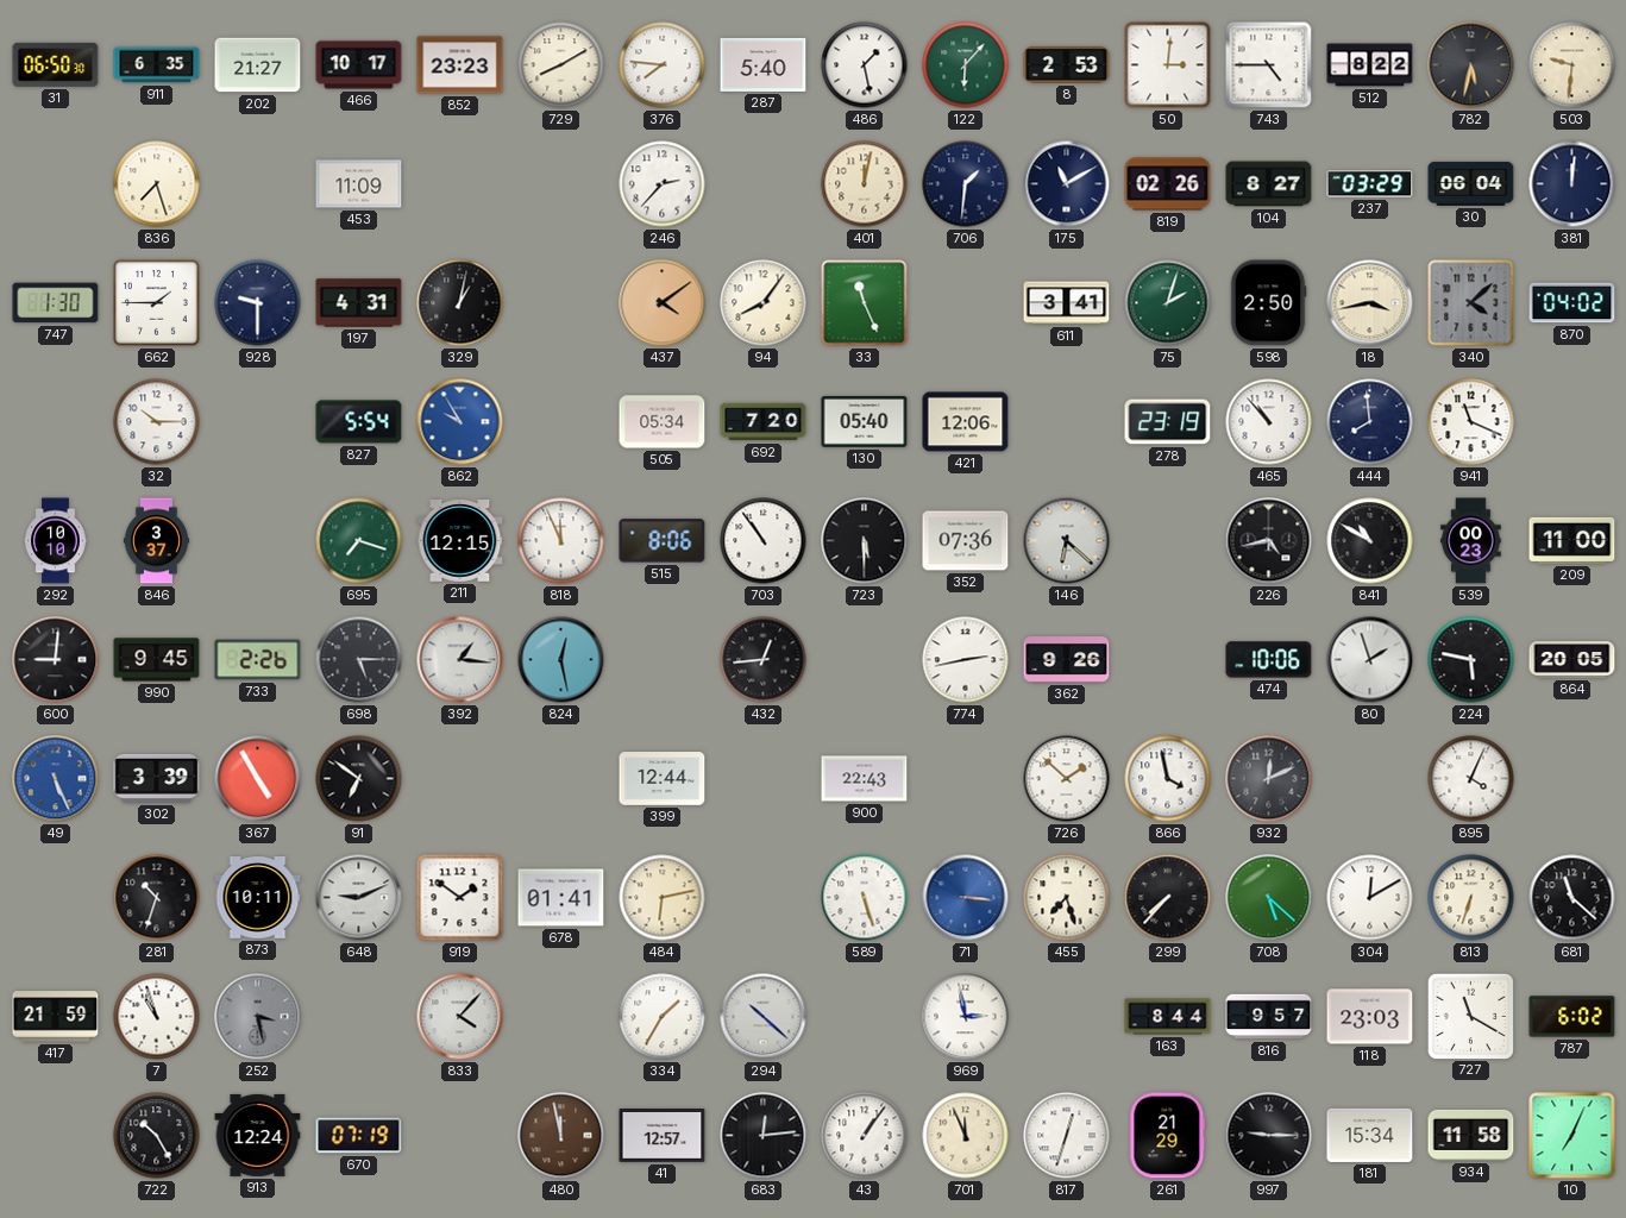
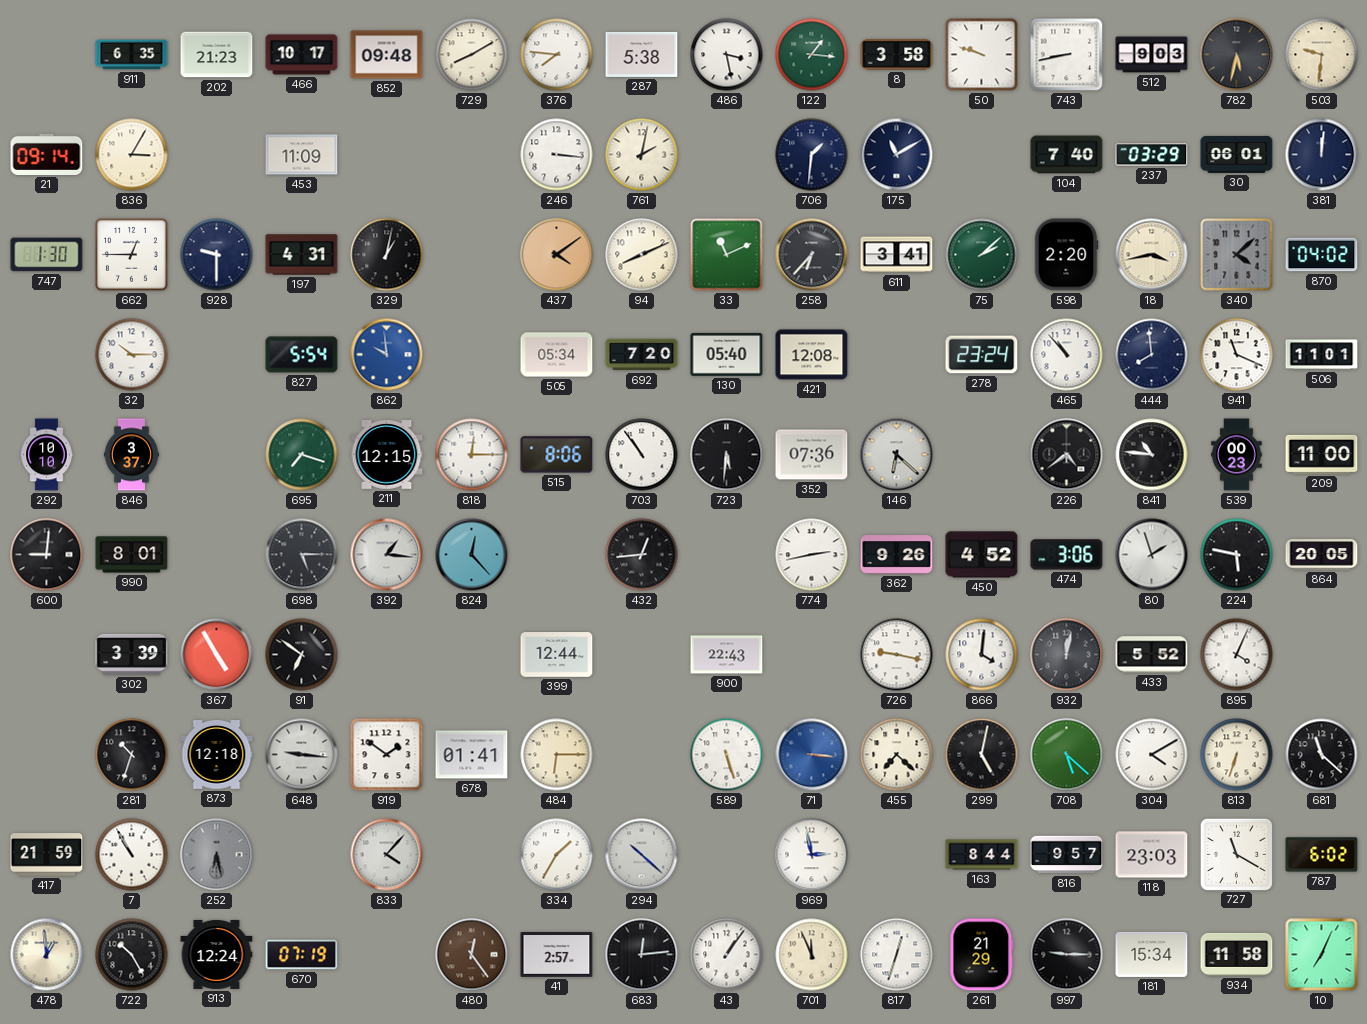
31: 06:50 -> none (56, 64)
202: 21:27 -> 21:23 (217, 55)
852: 23:23 -> 09:48 (387, 55)
287: 5:40 -> 5:38 (642, 54)
486: 1:28 -> 3:28 (727, 55)
122: 6:07 -> 1:16 (812, 55)
8: 2:53 -> 3:58 (897, 55)
50: 3:01 -> 9:48 (982, 55)
743: 4:45 -> 8:43 (1067, 55)
512: 8:22 -> 9:03 (1152, 55)
21: none -> 09:14 (47, 154)
836: 7:27 -> 3:05 (132, 155)
246: 2:37 -> 3:16 (557, 155)
761: none -> 2:02 (642, 155)
401: 12:02 -> none (865, 184)
819: 02:26 -> none (1168, 184)
104: 8:27 -> 7:40 (1067, 155)
30: 06:04 -> 06:01 (1237, 154)
662: 1:45 -> 12:45 (132, 255)
94: 8:06 -> 8:11 (642, 255)
33: 11:26 -> 11:11 (727, 255)
258: none -> 6:37 (812, 255)
75: 2:03 -> 2:08 (982, 255)
598: 2:50 -> 2:20 (1066, 255)
862: 9:55 -> 9:59 (387, 355)
421: 12:06 -> 12:08 (812, 355)
278: 23:19 -> 23:24 (982, 355)
506: none -> 11:01 (1322, 355)
818: 11:56 -> 12:15 (472, 455)
723: 5:30 -> 5:31 (727, 455)
226: 4:43 -> 4:39 (1067, 455)
841: 10:50 -> 10:46 (1152, 455)
990: 9:45 -> 8:01 (132, 555)
733: 2:26 -> none (258, 660)
824: 12:28 -> 12:23 (472, 555)
450: none -> 4:52 (982, 555)
474: 10:06 -> 3:06 (1067, 555)
49: 5:26 -> none (56, 779)
726: 1:52 -> 9:17 (897, 655)
866: 3:58 -> 4:01 (982, 655)
932: 12:11 -> 12:02 (1067, 655)
433: none -> 5:52 (1152, 655)
873: 10:11 -> 12:18 (217, 755)
648: 9:11 -> 9:16 (302, 755)
484: 6:13 -> 6:15 (557, 755)
455: 7:27 -> 7:22 (897, 755)
299: 7:37 -> 5:02 (982, 755)
304: 12:10 -> 4:10 (1152, 755)
7: 10:57 -> 10:55 (132, 855)
252: 3:28 -> 6:28 (217, 855)
478: none -> 12:59 (47, 955)
480: 11:58 -> 12:24 (472, 955)
41: 12:57 -> 2:57 (557, 955)
